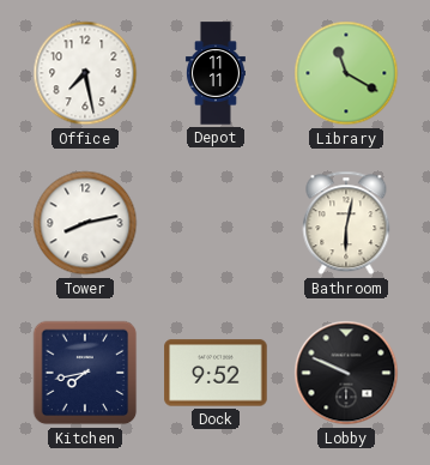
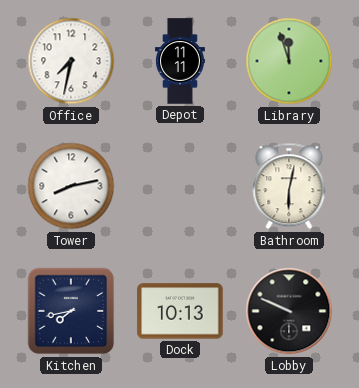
Office: 7:28 -> 7:32 (71, 61)
Library: 11:20 -> 11:57 (289, 61)
Dock: 9:52 -> 10:13 (180, 311)
